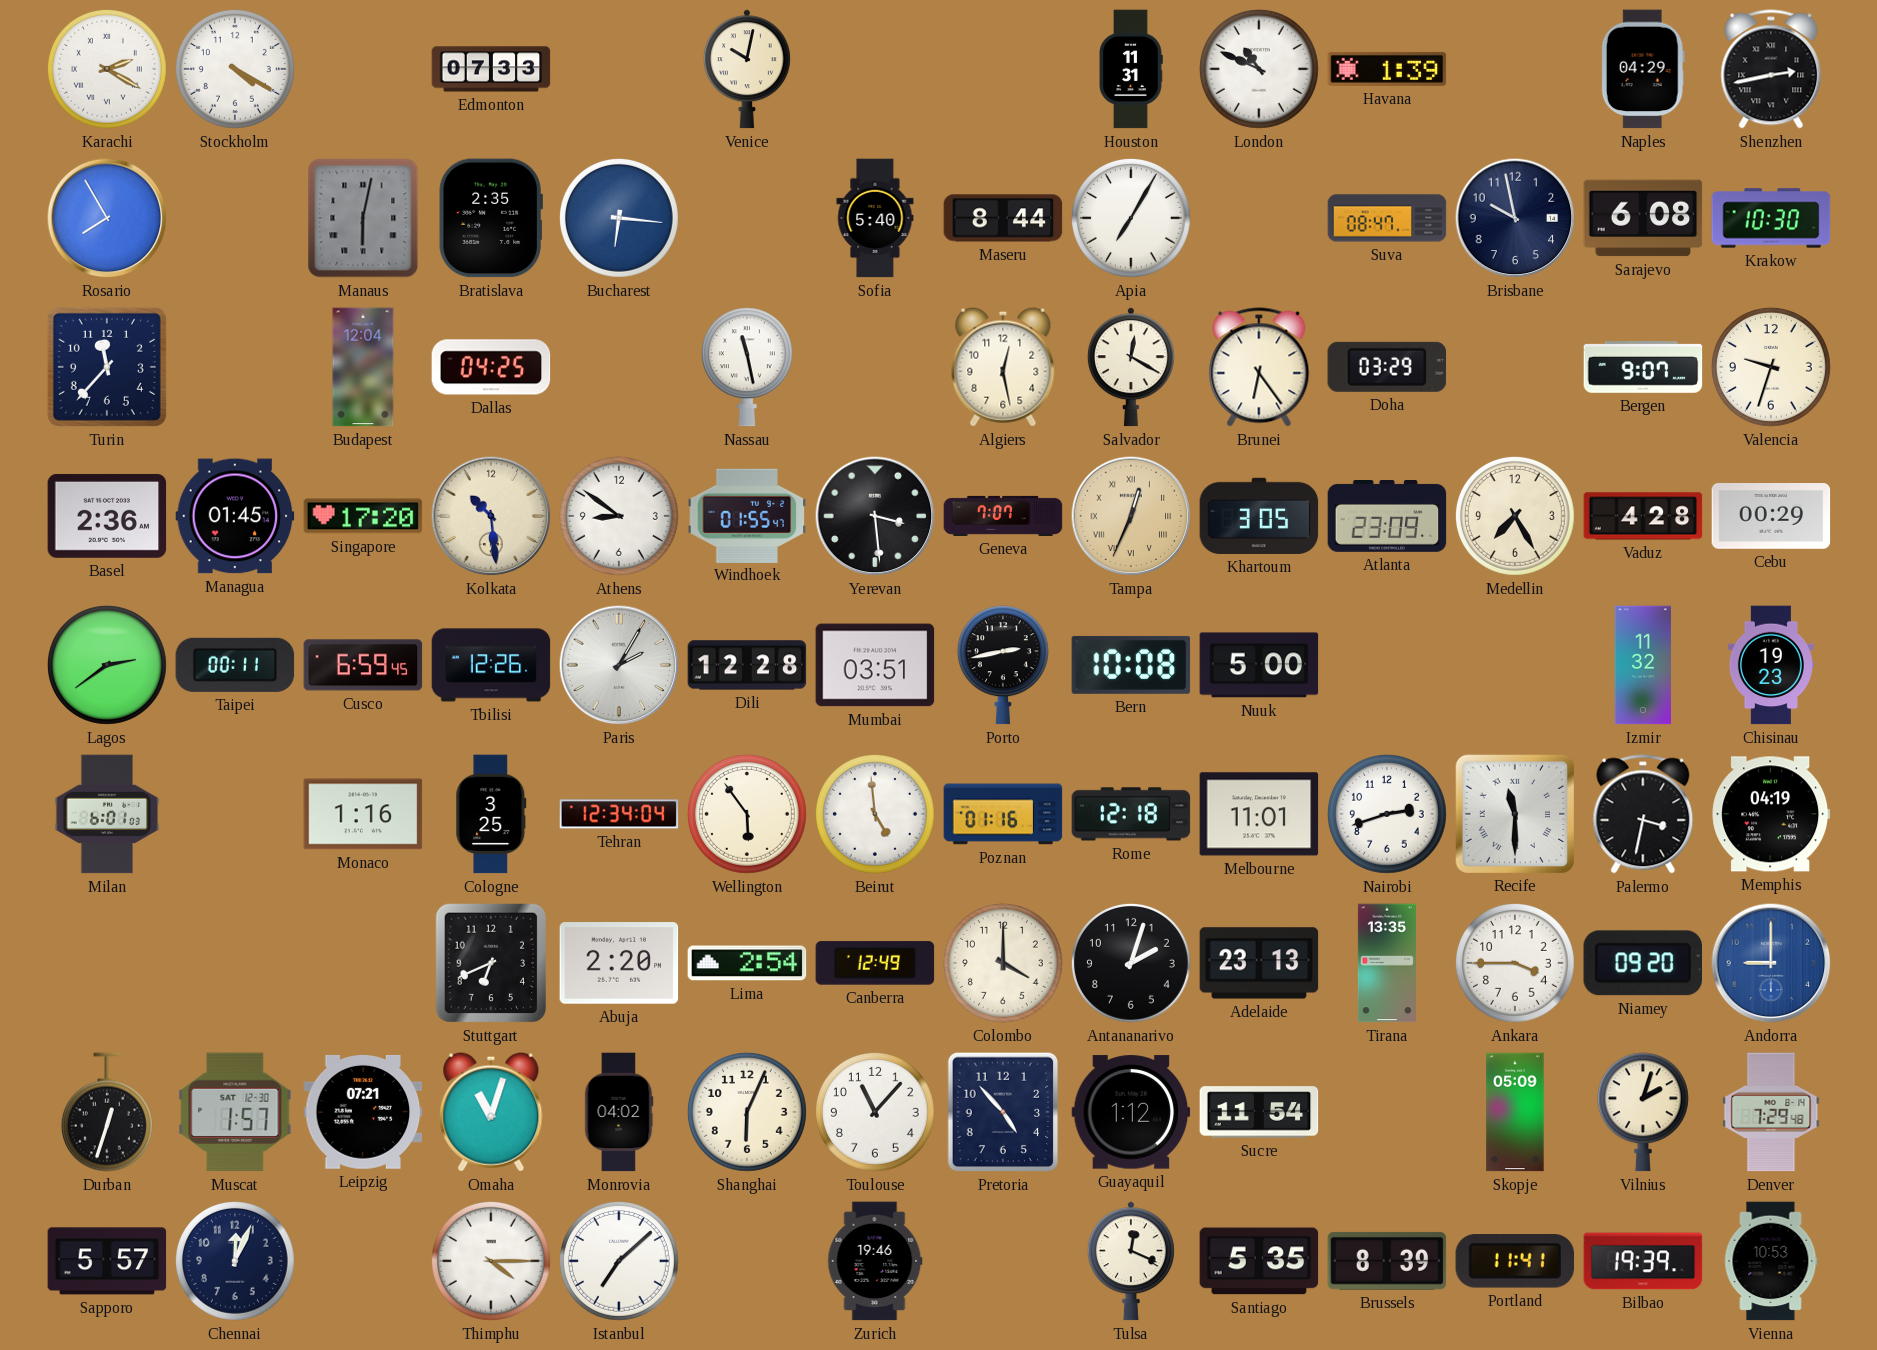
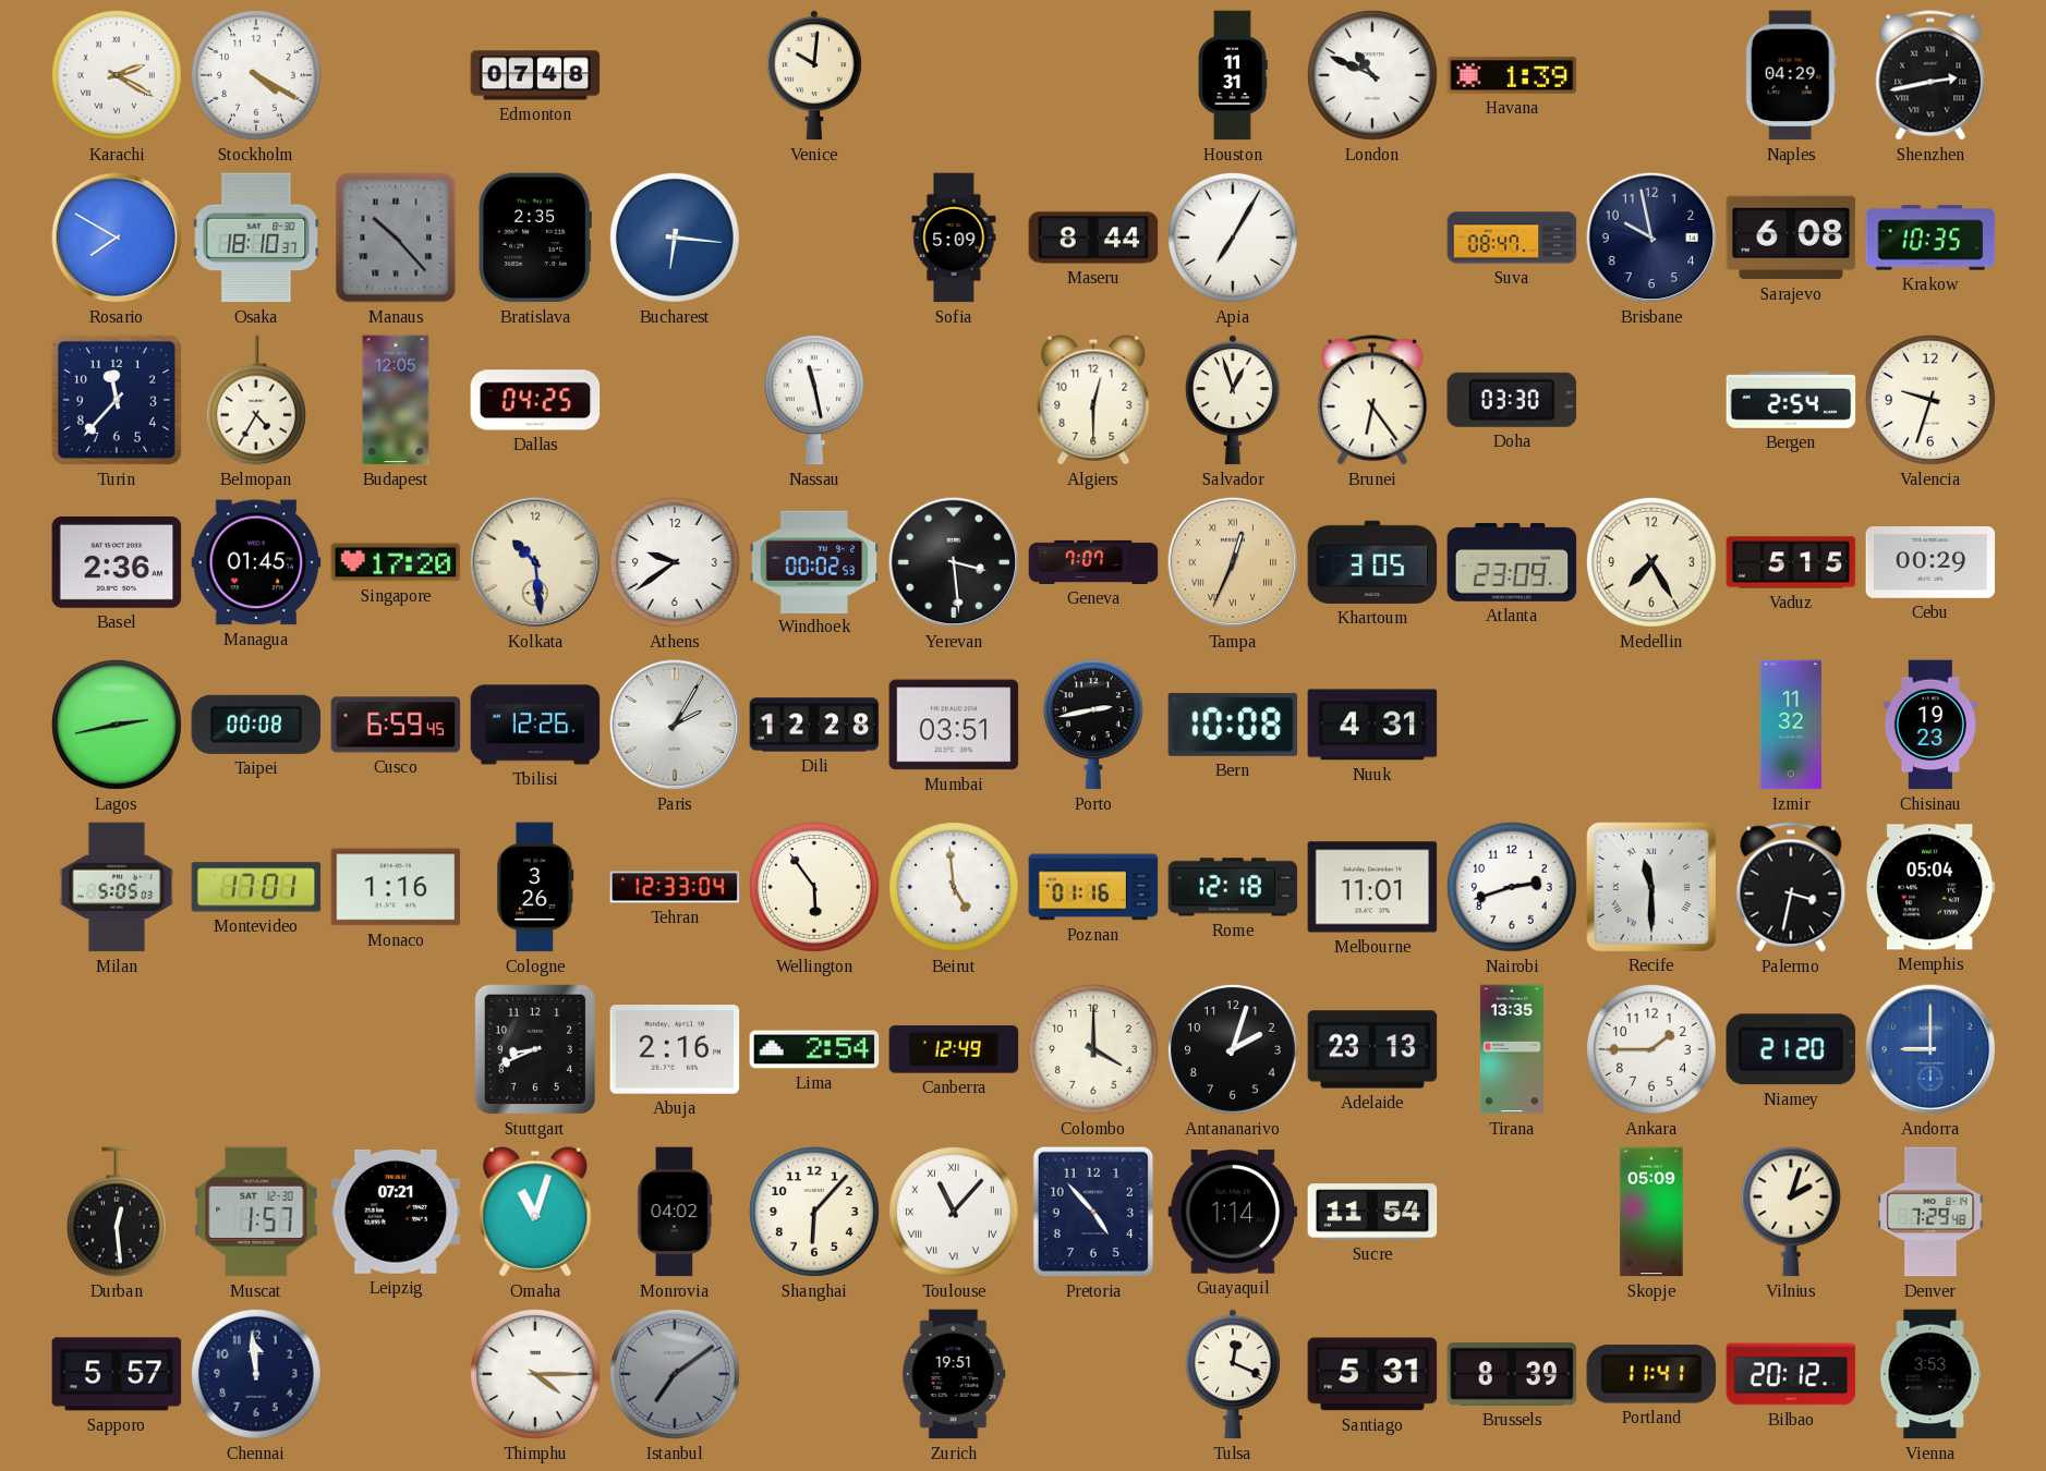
Edmonton: 07:33 -> 07:48 (535, 75)
Venice: 10:02 -> 10:01 (814, 75)
Rosario: 7:55 -> 7:50 (117, 238)
Osaka: none -> 18:10 (256, 238)
Manaus: 6:02 -> 10:23 (396, 238)
Sofia: 5:40 -> 5:09 (954, 238)
Krakow: 10:30 -> 10:35 (1930, 238)
Belmopan: none -> 4:35 (256, 400)
Budapest: 12:04 -> 12:05 (396, 400)
Algiers: 12:28 -> 12:30 (1093, 400)
Salvador: 12:20 -> 12:57 (1233, 400)
Doha: 03:29 -> 03:30 (1512, 400)
Bergen: 9:07 -> 2:54 (1791, 401)
Athens: 8:51 -> 9:39 (675, 562)
Windhoek: 01:55 -> 00:02 (814, 561)
Vaduz: 4:28 -> 5:15 (1791, 562)
Lagos: 2:39 -> 2:43 (117, 725)
Taipei: 00:11 -> 00:08 (256, 725)
Nuuk: 5:00 -> 4:31 (1372, 725)
Milan: 6:01 -> 5:05 (117, 887)
Montevideo: none -> 17:01 (256, 887)
Cologne: 3:25 -> 3:26 (535, 887)
Tehran: 12:34 -> 12:33 (675, 887)
Memphis: 04:19 -> 05:04 (1930, 887)
Stuttgart: 6:41 -> 8:41 (535, 1049)
Abuja: 2:20 -> 2:16 (675, 1049)
Ankara: 3:45 -> 1:45 (1651, 1049)
Niamey: 09:20 -> 21:20 (1790, 1049)
Durban: 12:33 -> 12:29 (117, 1212)
Shanghai: 6:04 -> 6:07 (814, 1212)
Toulouse numerals: Arabic -> Roman (954, 1212)
Guayaquil: 1:12 -> 1:14 (1233, 1212)
Chennai: 12:04 -> 11:59 (256, 1374)
Istanbul: 7:08 -> 7:09 (675, 1374)
Istanbul dial: white -> grey (675, 1374)
Zurich: 19:46 -> 19:51 (954, 1374)
Santiago: 5:35 -> 5:31 (1372, 1374)
Bilbao: 19:39 -> 20:12 (1791, 1374)
Vienna: 10:53 -> 3:53 (1930, 1374)
